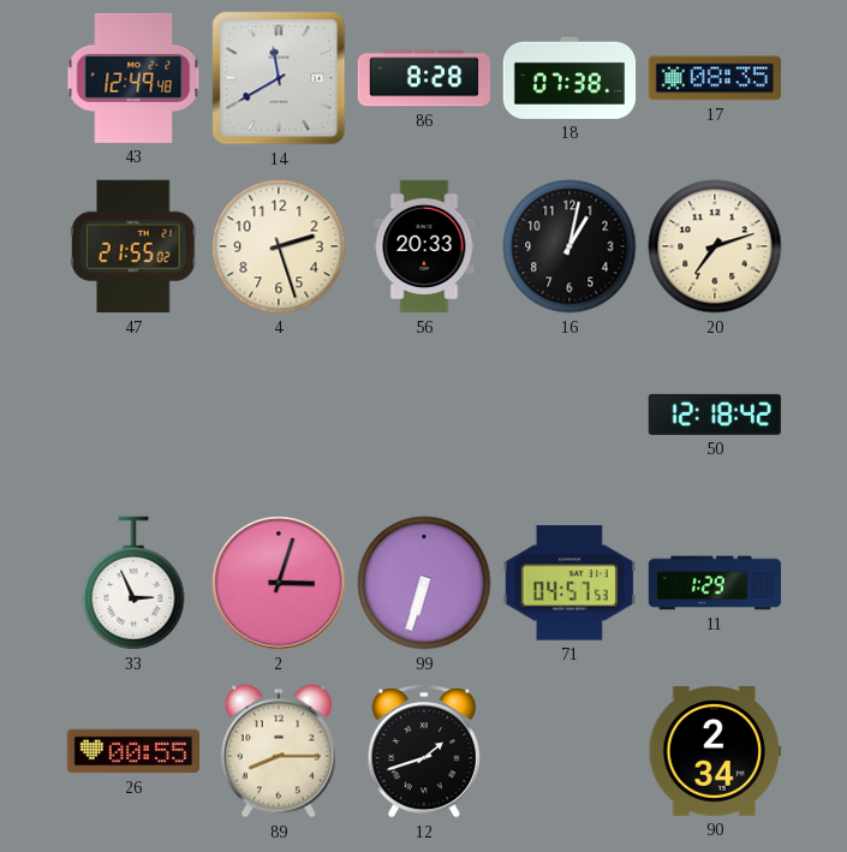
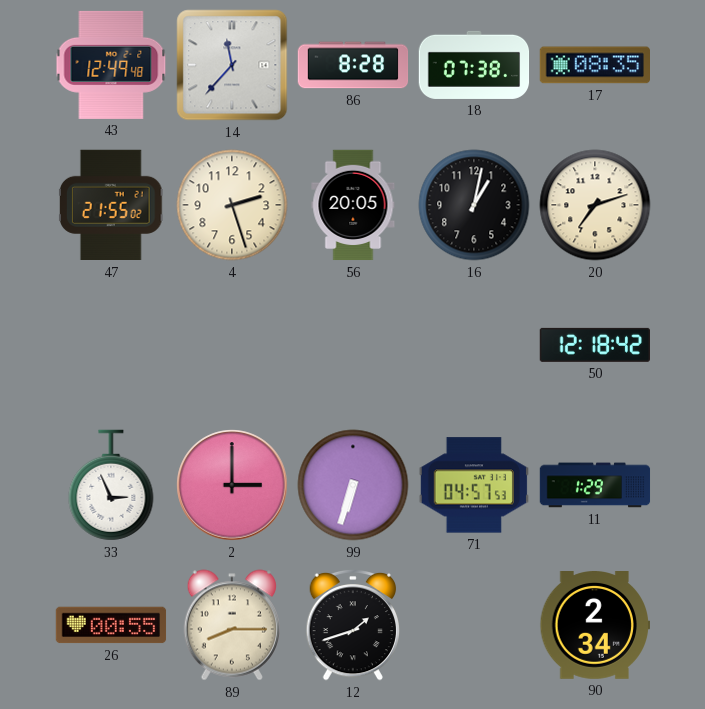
14: 11:40 -> 11:37 (232, 65)
56: 20:33 -> 20:05 (353, 205)
2: 3:03 -> 3:00 (232, 485)
